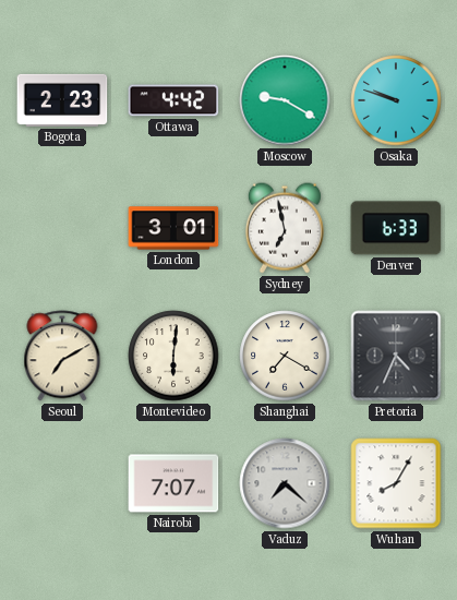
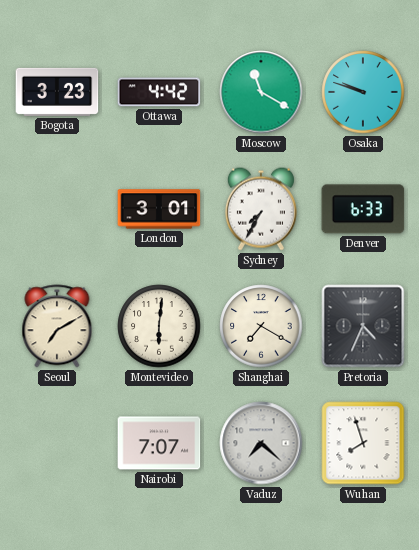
Bogota: 2:23 -> 3:23 (57, 92)
Moscow: 9:20 -> 11:20 (261, 92)
Sydney: 6:58 -> 7:35 (261, 209)
Wuhan: 8:05 -> 7:57 (363, 443)
